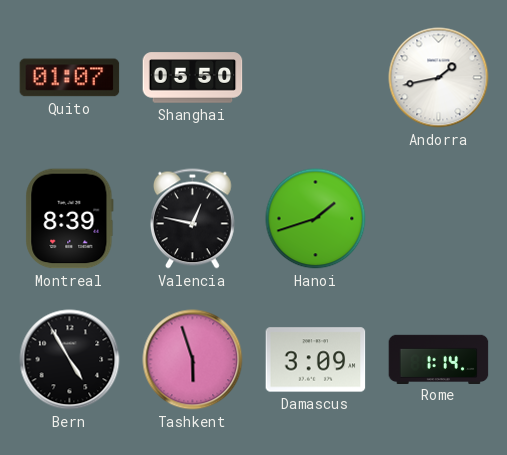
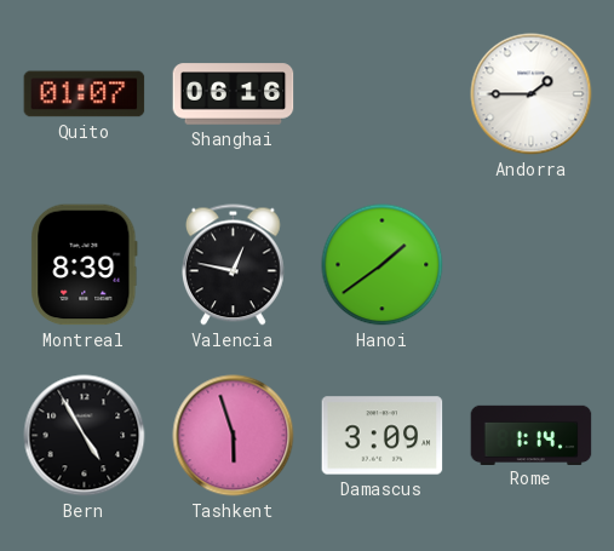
Shanghai: 05:50 -> 06:16 (234, 94)
Andorra: 1:43 -> 1:45 (532, 94)
Hanoi: 1:42 -> 1:39 (383, 265)
